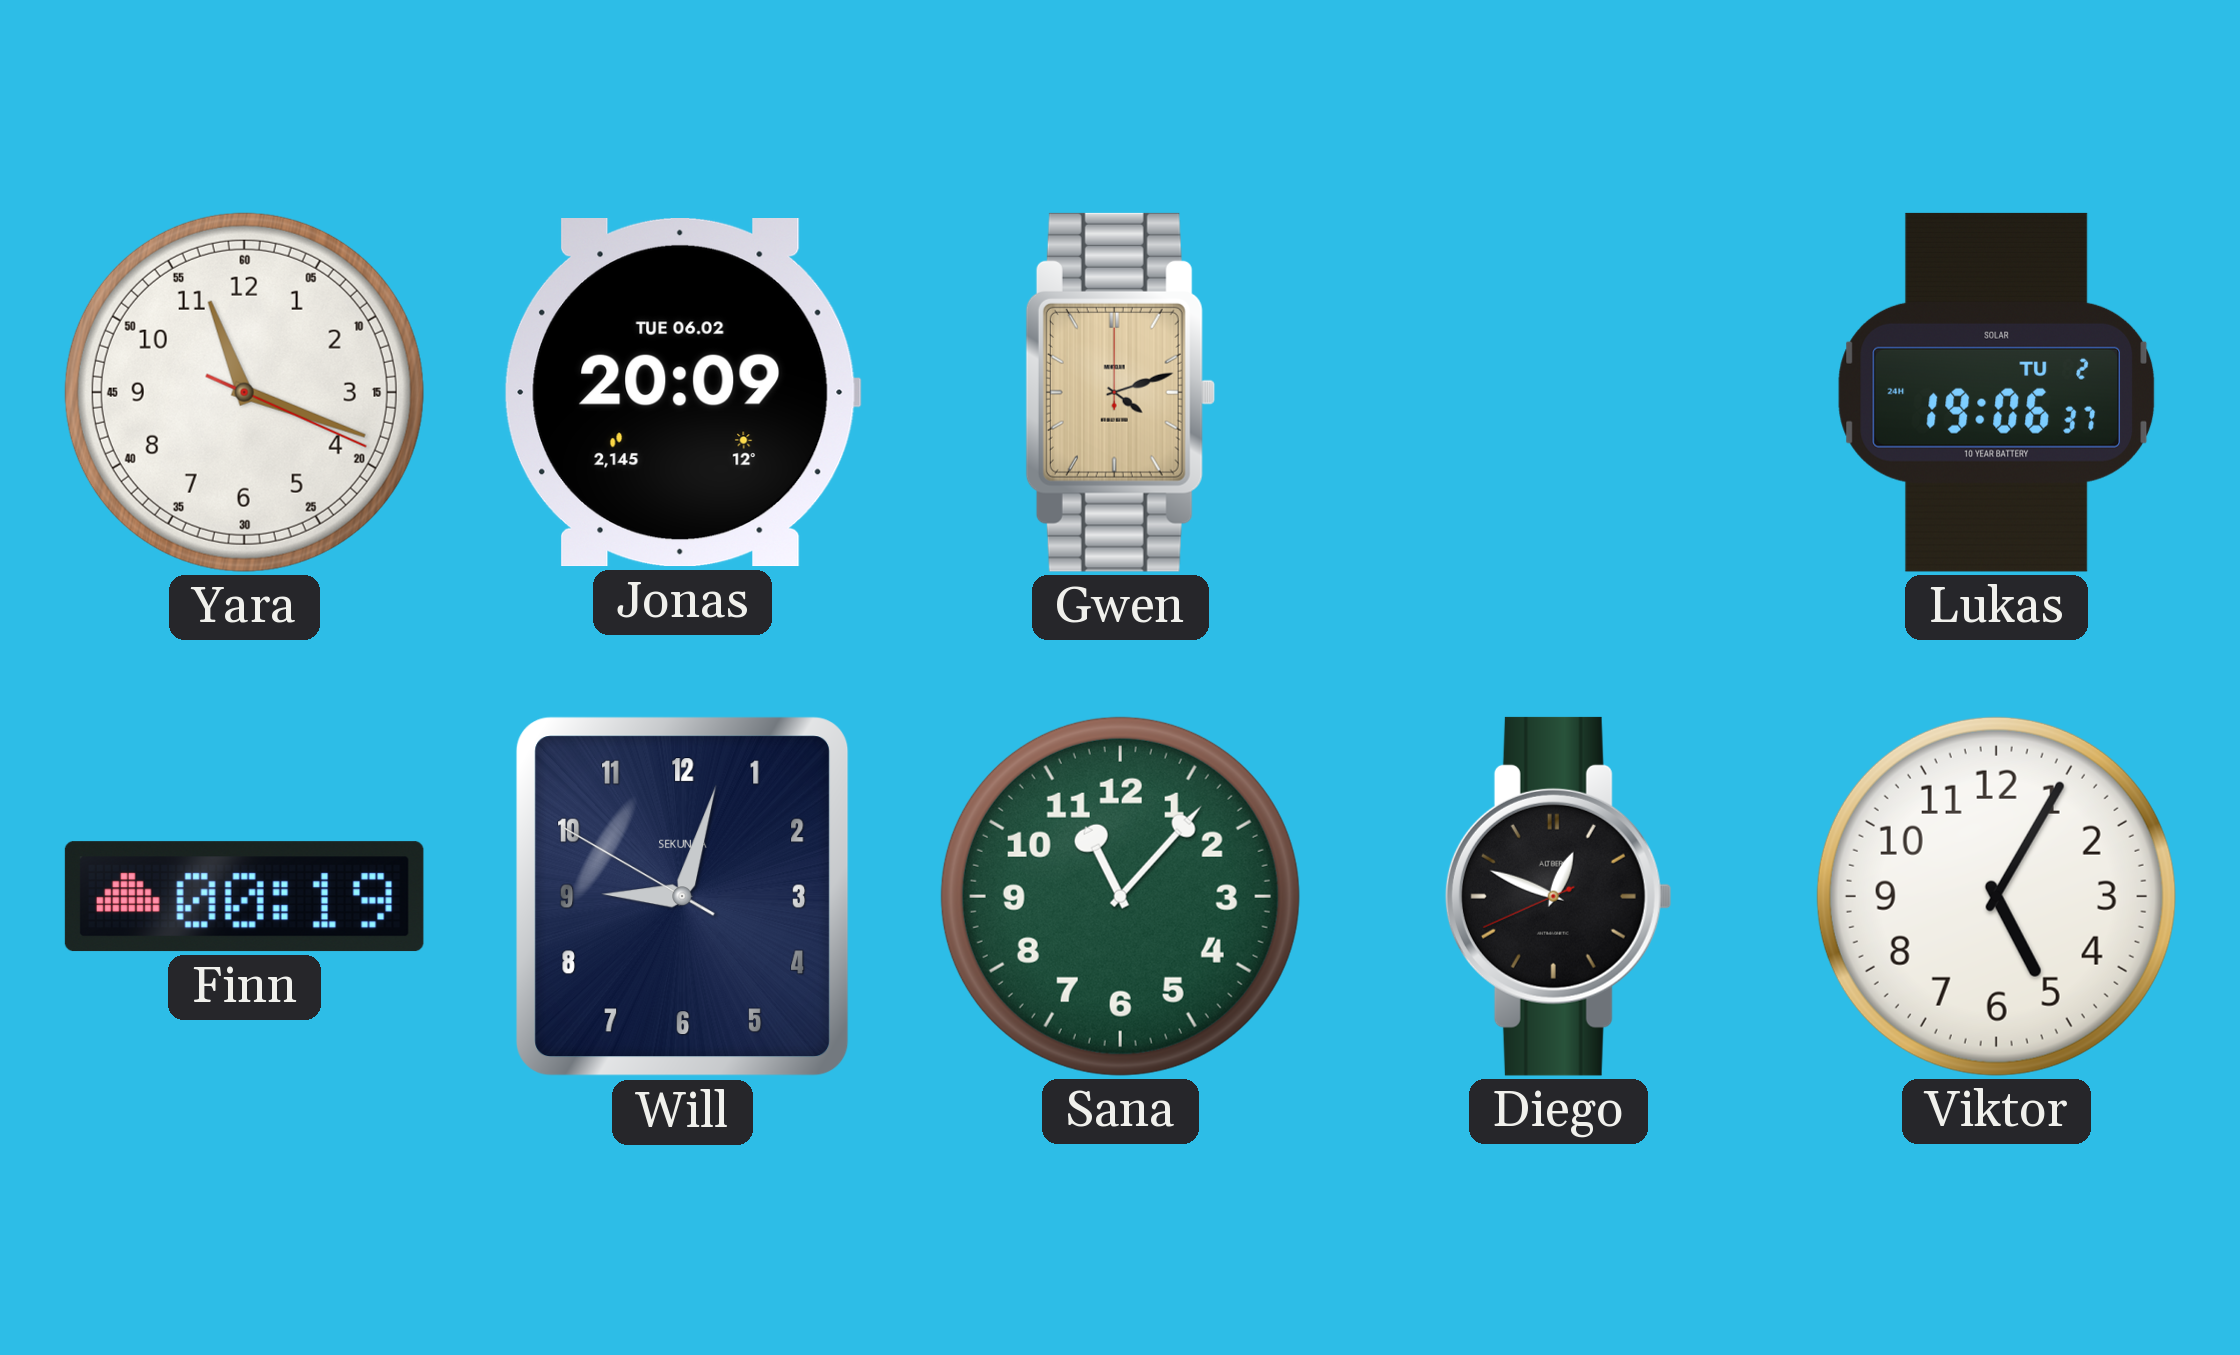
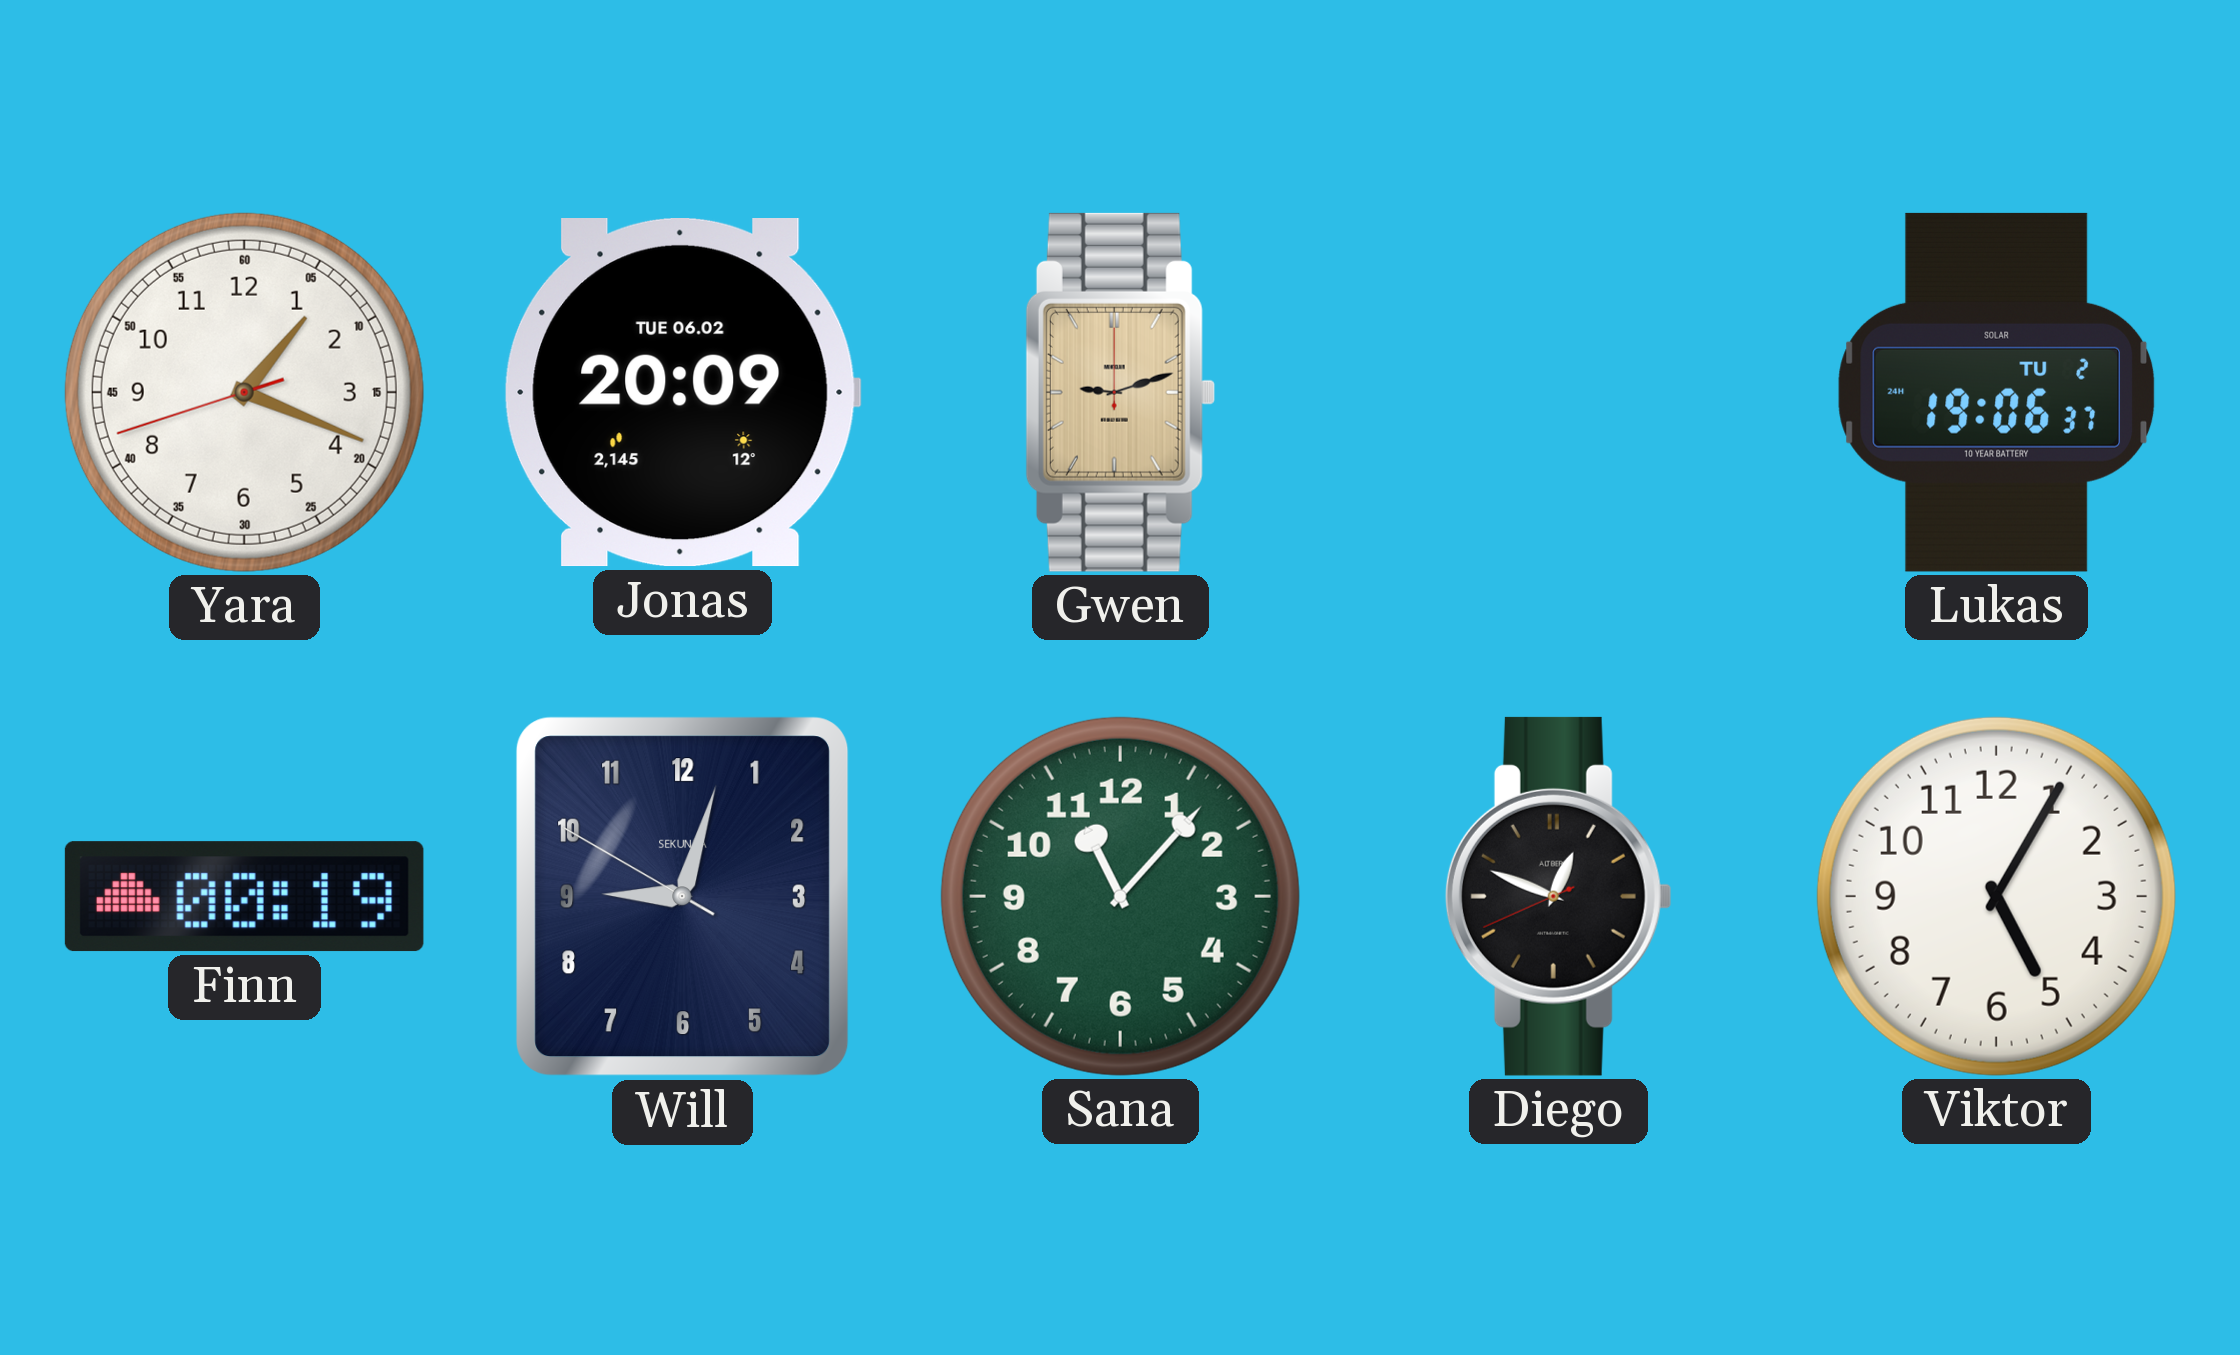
Yara: 11:18 -> 1:18 (244, 392)
Gwen: 4:12 -> 9:12 (1120, 392)
